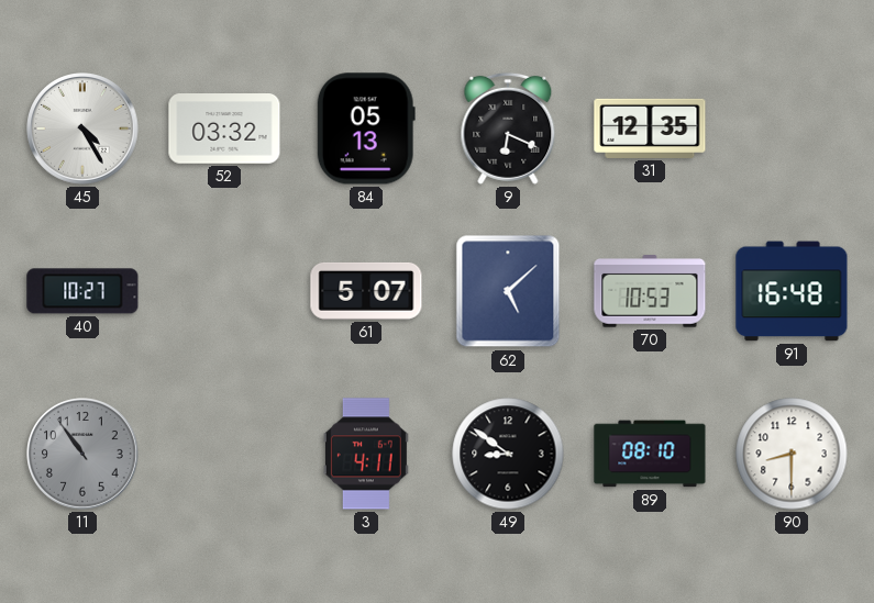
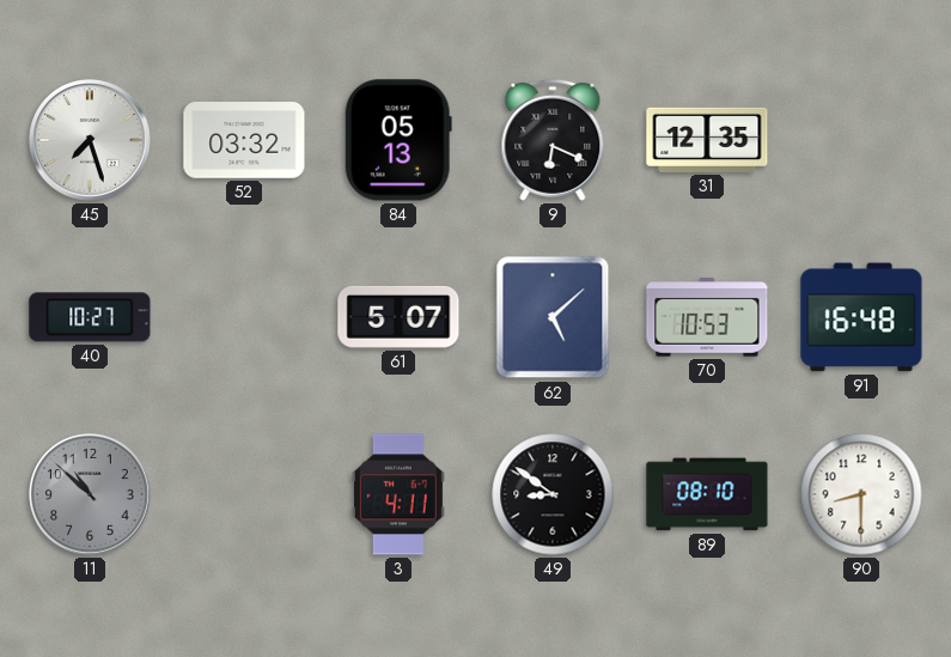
45: 4:25 -> 7:27 (90, 140)
11: 10:54 -> 10:52 (90, 494)
